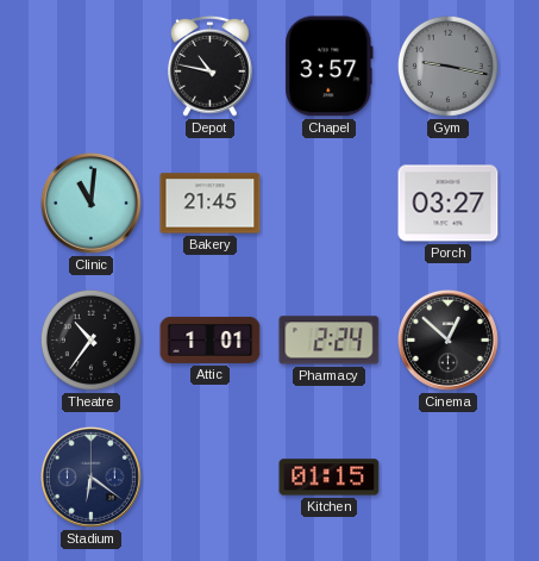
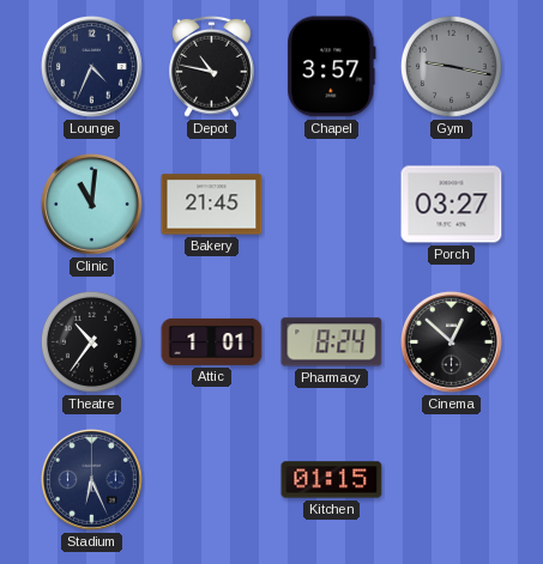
Lounge: none -> 4:34 (92, 67)
Pharmacy: 2:24 -> 8:24 (332, 342)
Stadium: 6:21 -> 6:26 (92, 480)
